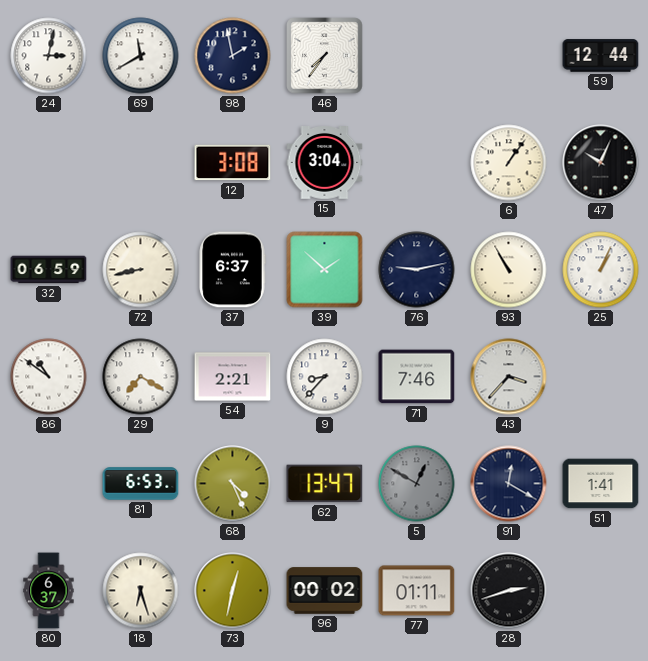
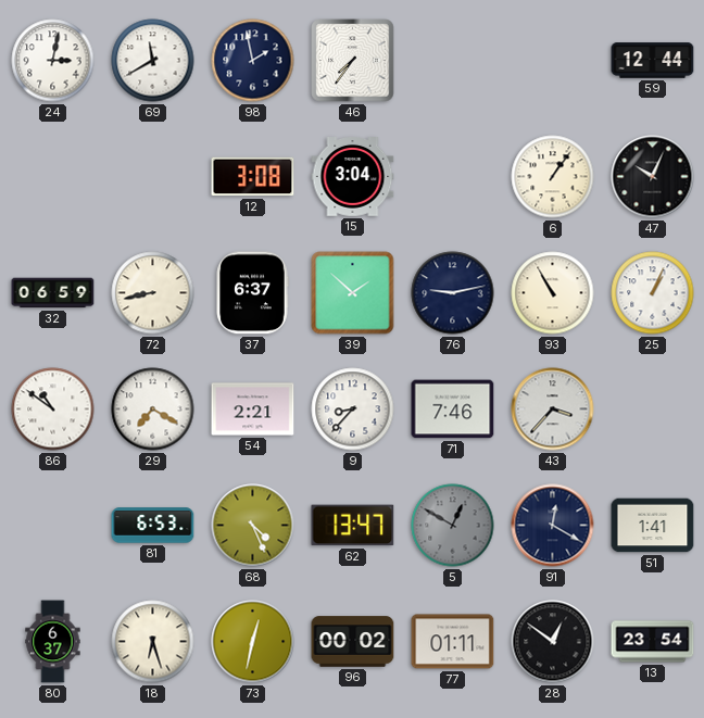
28: 2:42 -> 12:51 (553, 642)
13: none -> 23:54 (653, 642)
